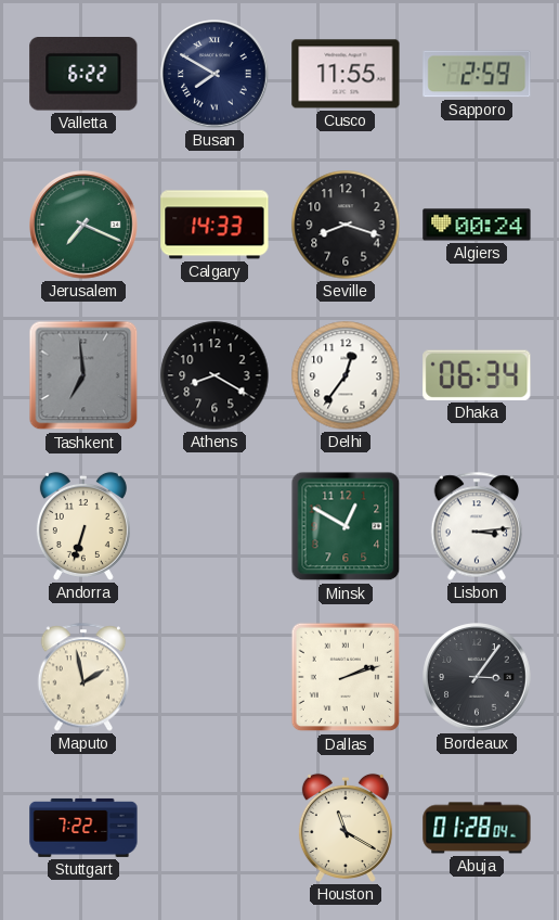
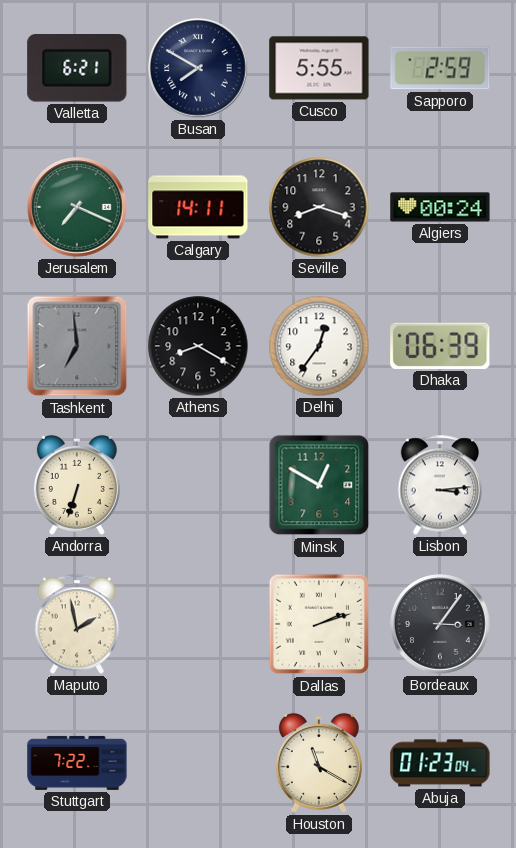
Valletta: 6:22 -> 6:21 (77, 68)
Cusco: 11:55 -> 5:55 (319, 68)
Calgary: 14:33 -> 14:11 (198, 207)
Dhaka: 06:34 -> 06:39 (440, 346)
Abuja: 01:28 -> 01:23 (440, 763)
